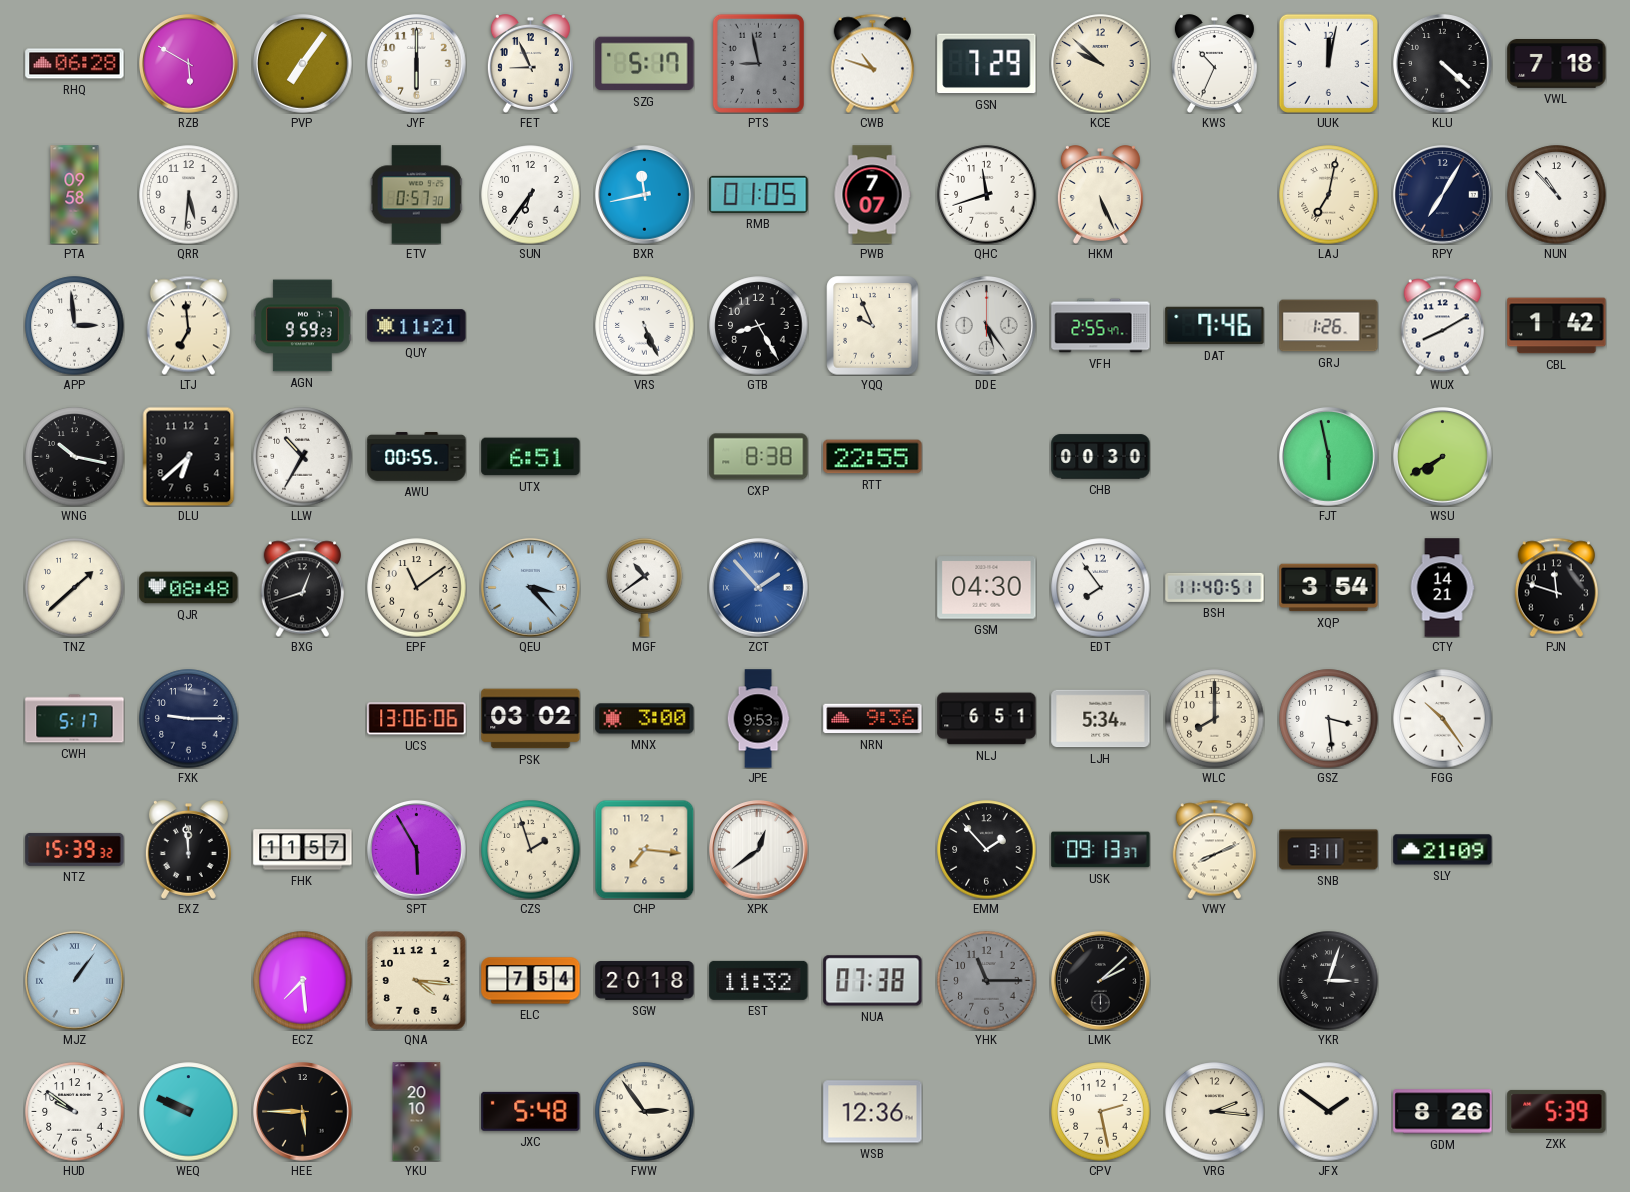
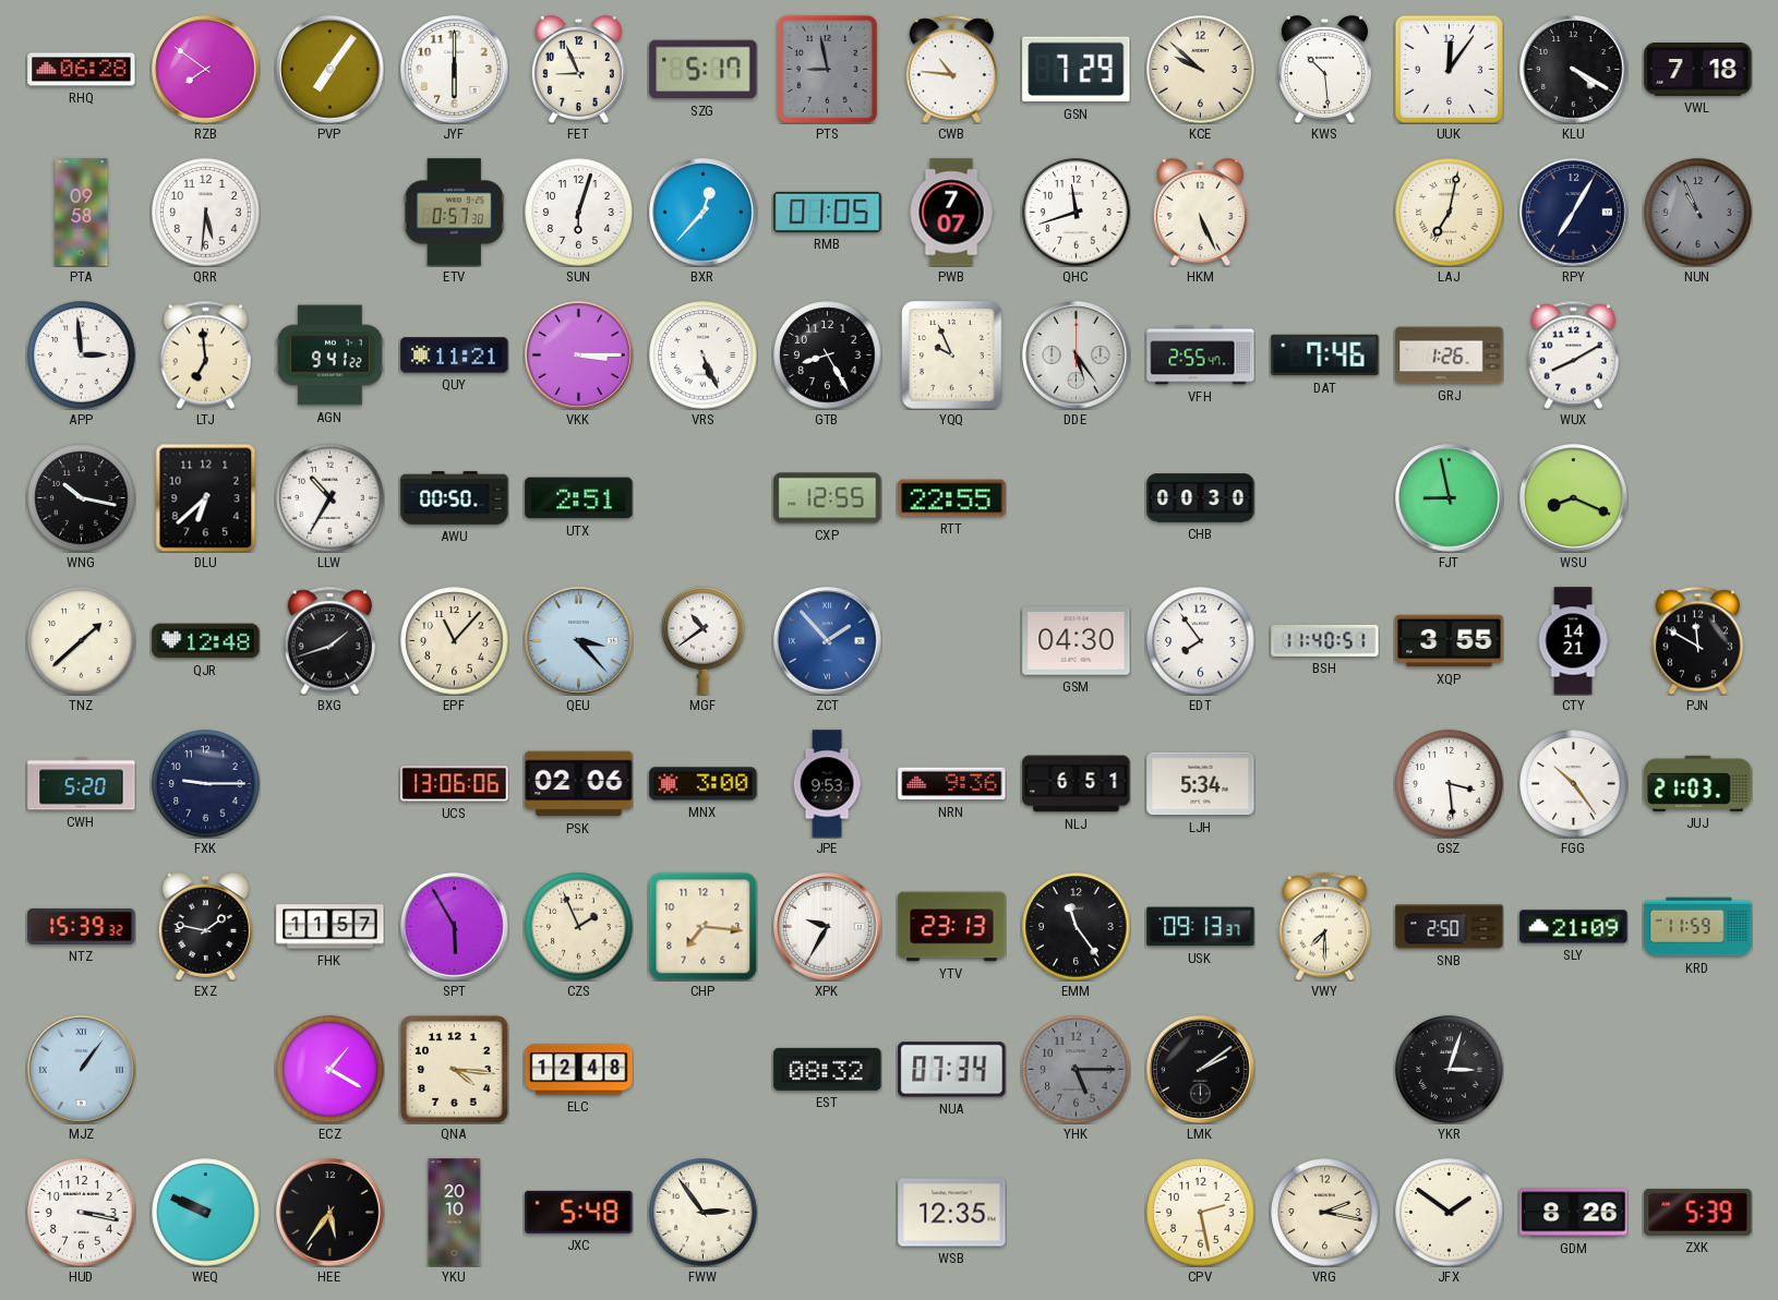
RZB: 5:50 -> 7:51 (206, 70)
CWB: 10:48 -> 10:46 (951, 69)
KWS: 10:34 -> 10:29 (1324, 70)
UUK: 12:02 -> 12:06 (1449, 69)
KLU: 4:22 -> 4:20 (1574, 70)
SUN: 6:36 -> 6:03 (579, 213)
BXR: 11:43 -> 12:37 (704, 213)
NUN: 10:53 -> 10:56 (1698, 213)
NUN dial: white -> grey (1698, 213)
AGN: 9:59 -> 9:41 (331, 356)
VKK: none -> 3:15 (579, 356)
CBL: 1:42 -> none (1557, 326)
AWU: 00:55 -> 00:50 (455, 498)
UTX: 6:51 -> 2:51 (579, 498)
CXP: 8:38 -> 12:55 (828, 498)
FJT: 5:58 -> 8:58 (1450, 498)
WSU: 7:40 -> 8:19 (1574, 498)
QJR: 08:48 -> 12:48 (206, 641)
BXG: 12:42 -> 1:42 (329, 640)
EPF: 11:09 -> 11:07 (455, 641)
XQP: 3:54 -> 3:55 (1450, 641)
PJN: 11:48 -> 11:50 (1697, 640)
CWH: 5:17 -> 5:20 (82, 784)
PSK: 03:02 -> 02:06 (579, 784)
WLC: 8:00 -> none (1215, 719)
JUJ: none -> 21:03 (1698, 783)
EXZ: 11:59 -> 1:47 (205, 927)
CZS: 1:57 -> 1:56 (579, 927)
XPK: 12:39 -> 9:35 (828, 927)
YTV: none -> 23:13 (952, 927)
EMM: 1:53 -> 11:24 (1077, 927)
VWY: 8:11 -> 7:30 (1324, 926)
SNB: 3:11 -> 2:50 (1450, 927)
KRD: none -> 11:59 (1698, 927)
ECZ: 7:29 -> 1:20 (331, 1070)
ELC: 7:54 -> 12:48 (579, 1070)
SGW: 20:18 -> none (645, 981)
EST: 11:32 -> 08:32 (828, 1069)
NUA: 07:38 -> 07:34 (952, 1070)
YHK: 11:15 -> 5:15 (1077, 1070)
LMK: 2:08 -> 2:09 (1201, 1070)
HUD: 9:51 -> 3:17 (82, 1213)
HEE: 5:45 -> 5:36 (331, 1213)
WSB: 12:36 -> 12:35 (952, 1213)
VRG: 2:16 -> 2:17 (1325, 1213)
